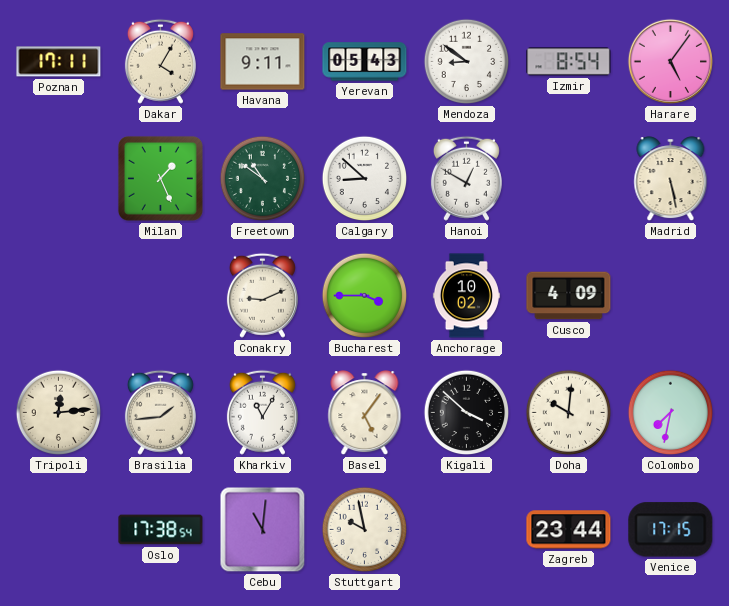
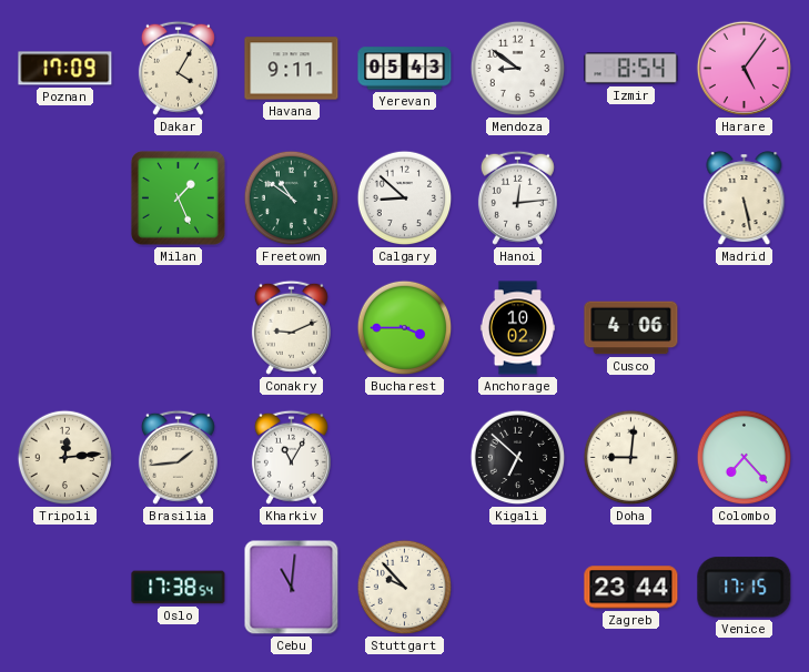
Poznan: 17:11 -> 17:09 (65, 69)
Hanoi: 12:50 -> 12:14 (517, 197)
Cusco: 4:09 -> 4:06 (631, 328)
Basel: 5:06 -> none (365, 413)
Kigali: 3:52 -> 6:52 (518, 458)
Doha: 10:01 -> 9:01 (631, 458)
Colombo: 7:32 -> 7:23 (745, 458)
Stuttgart: 9:58 -> 9:53 (405, 588)
